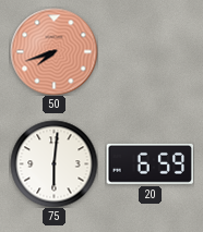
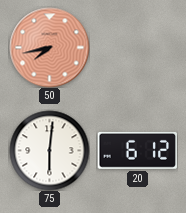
50: 7:42 -> 7:43 (49, 47)
20: 6:59 -> 6:12 (137, 150)
